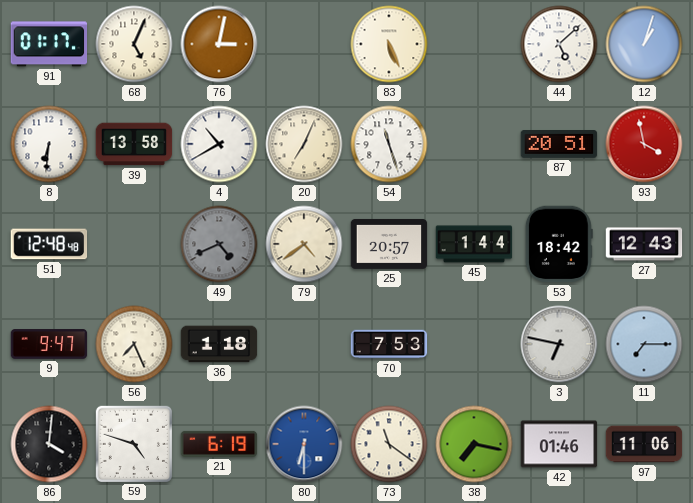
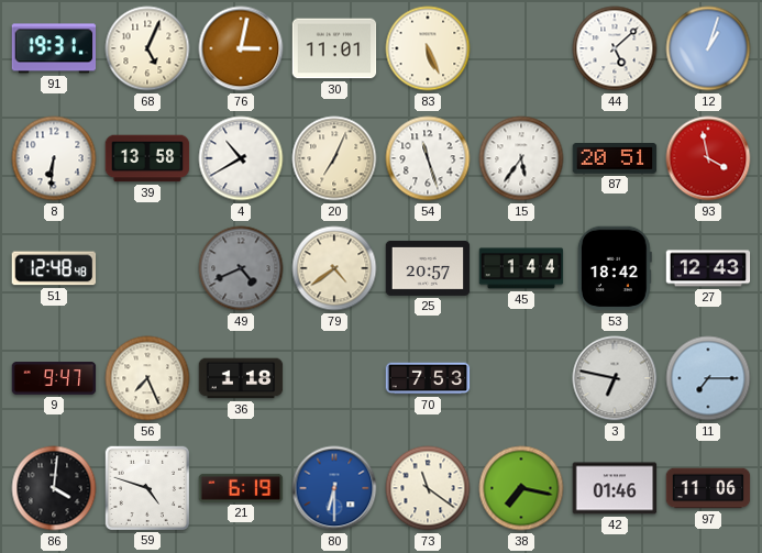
91: 01:17 -> 19:31 (54, 48)
30: none -> 11:01 (334, 48)
15: none -> 5:36 (521, 158)
